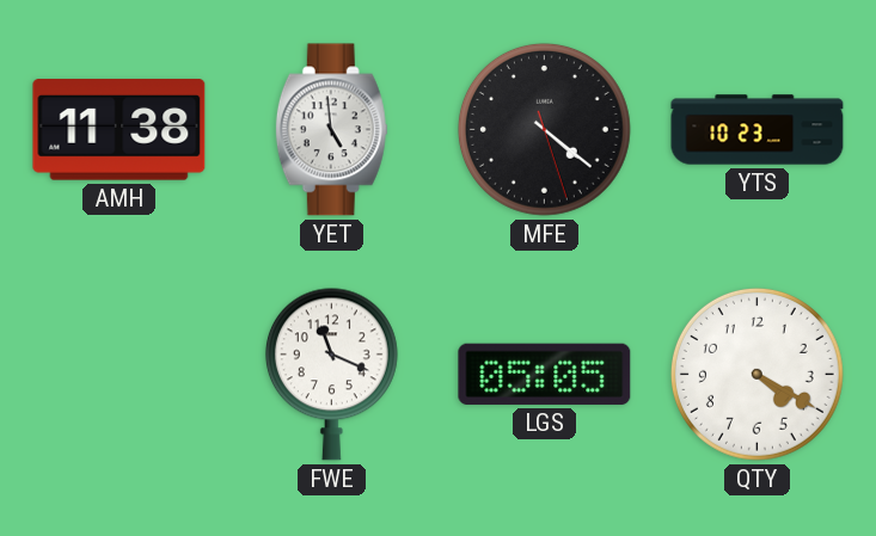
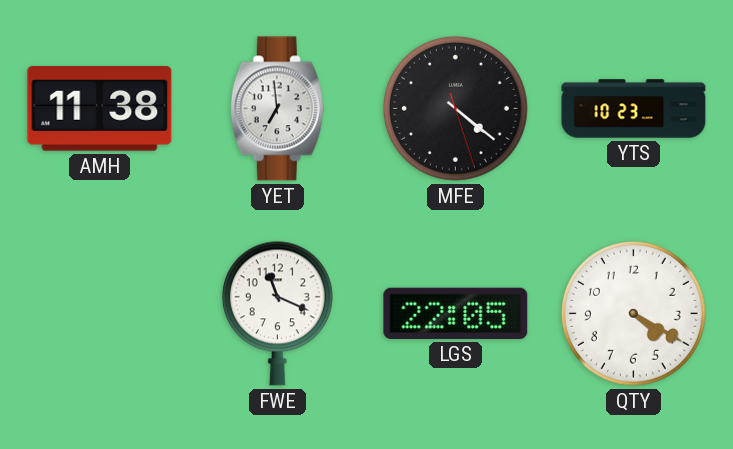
YET: 4:59 -> 6:59 (277, 109)
LGS: 05:05 -> 22:05 (456, 313)
